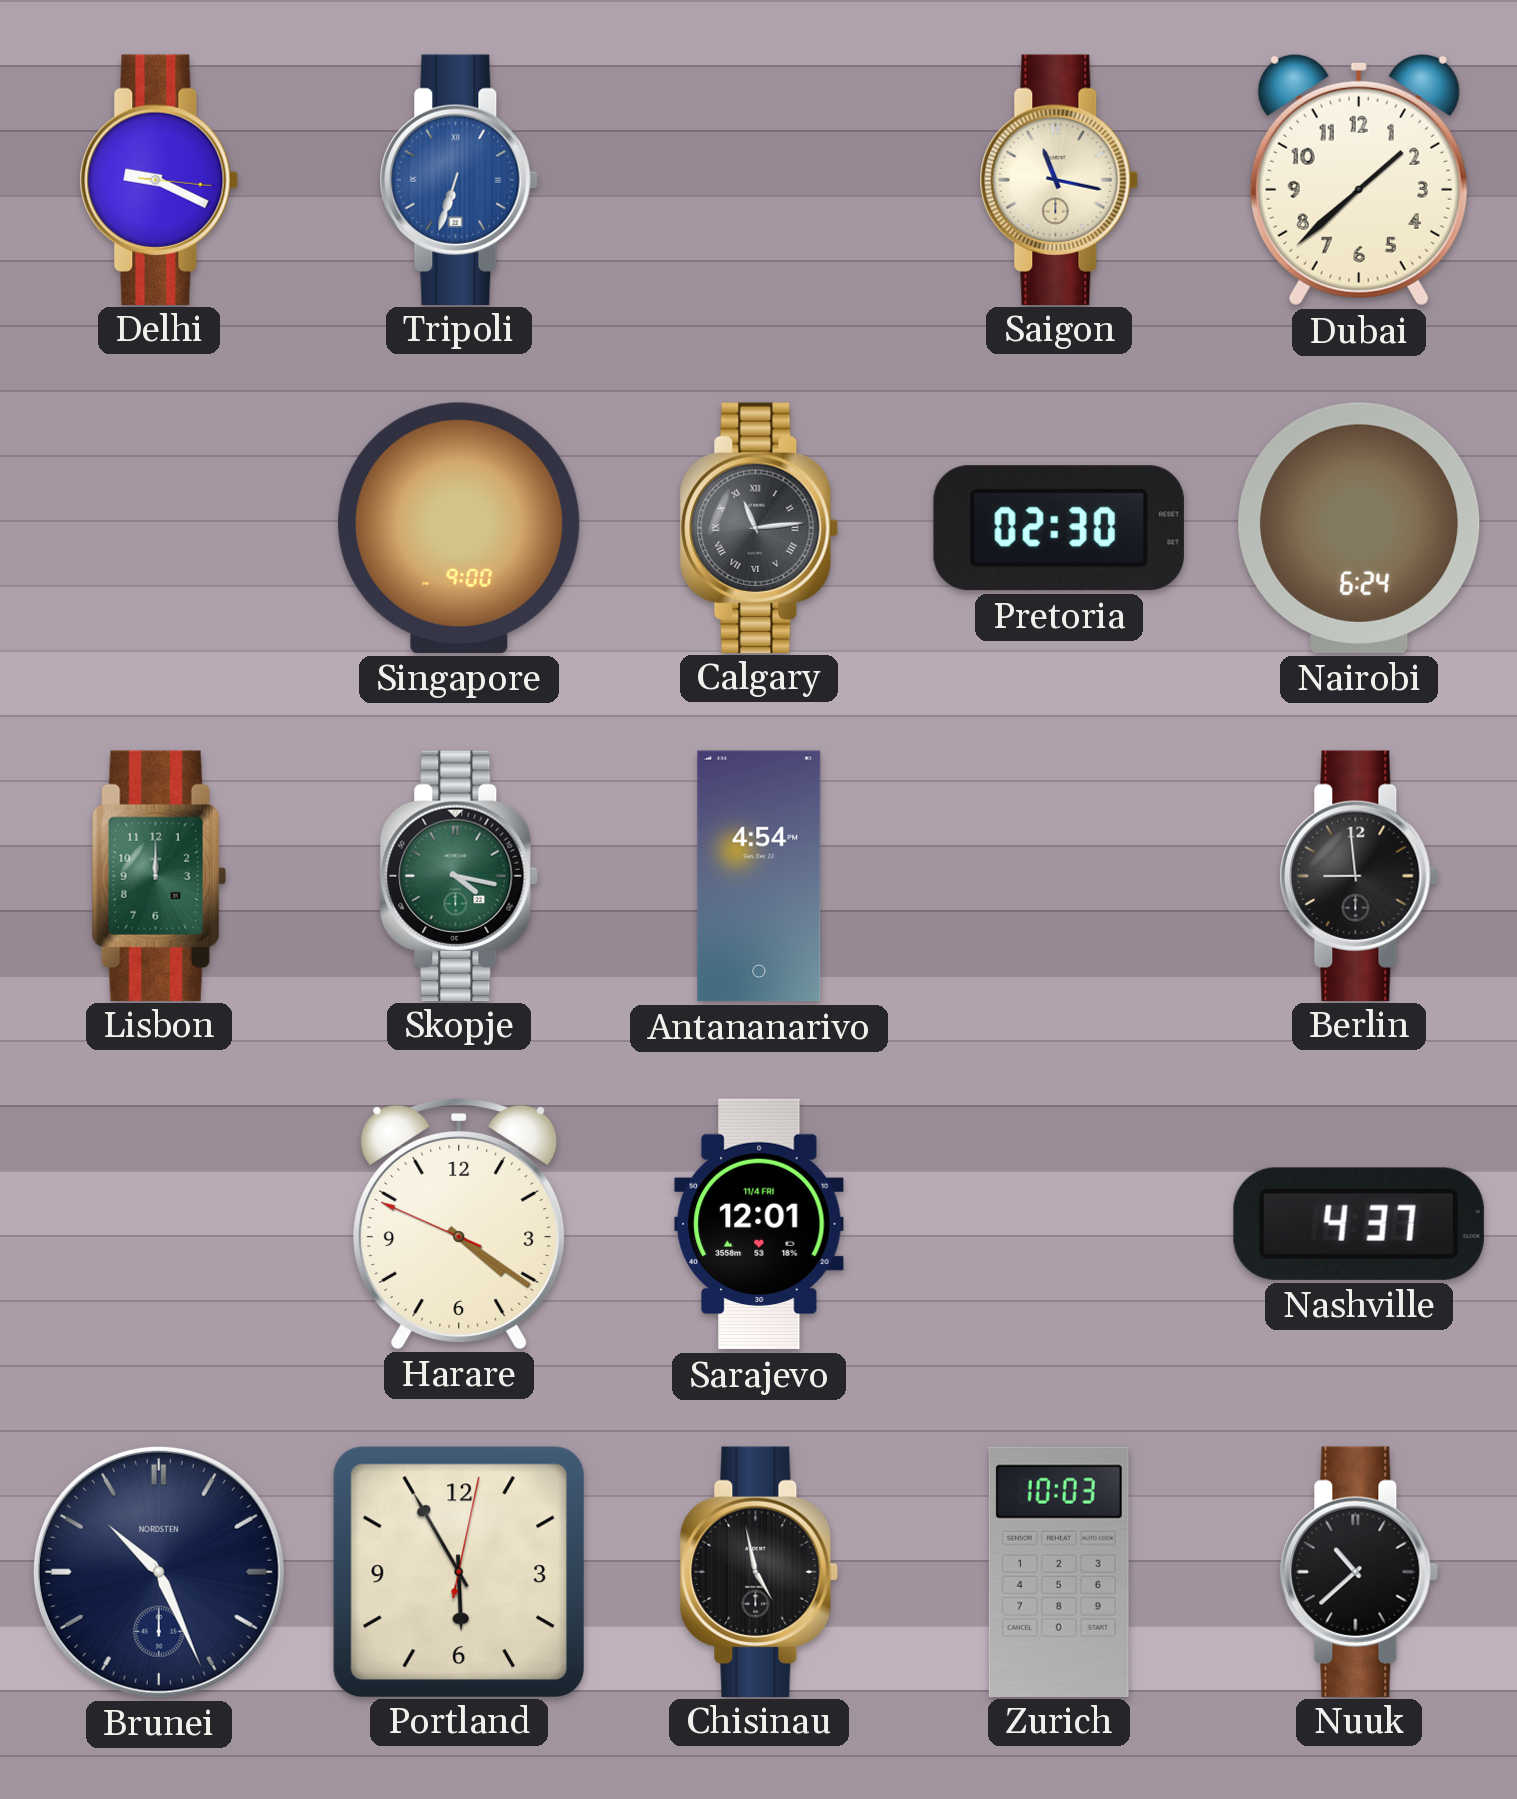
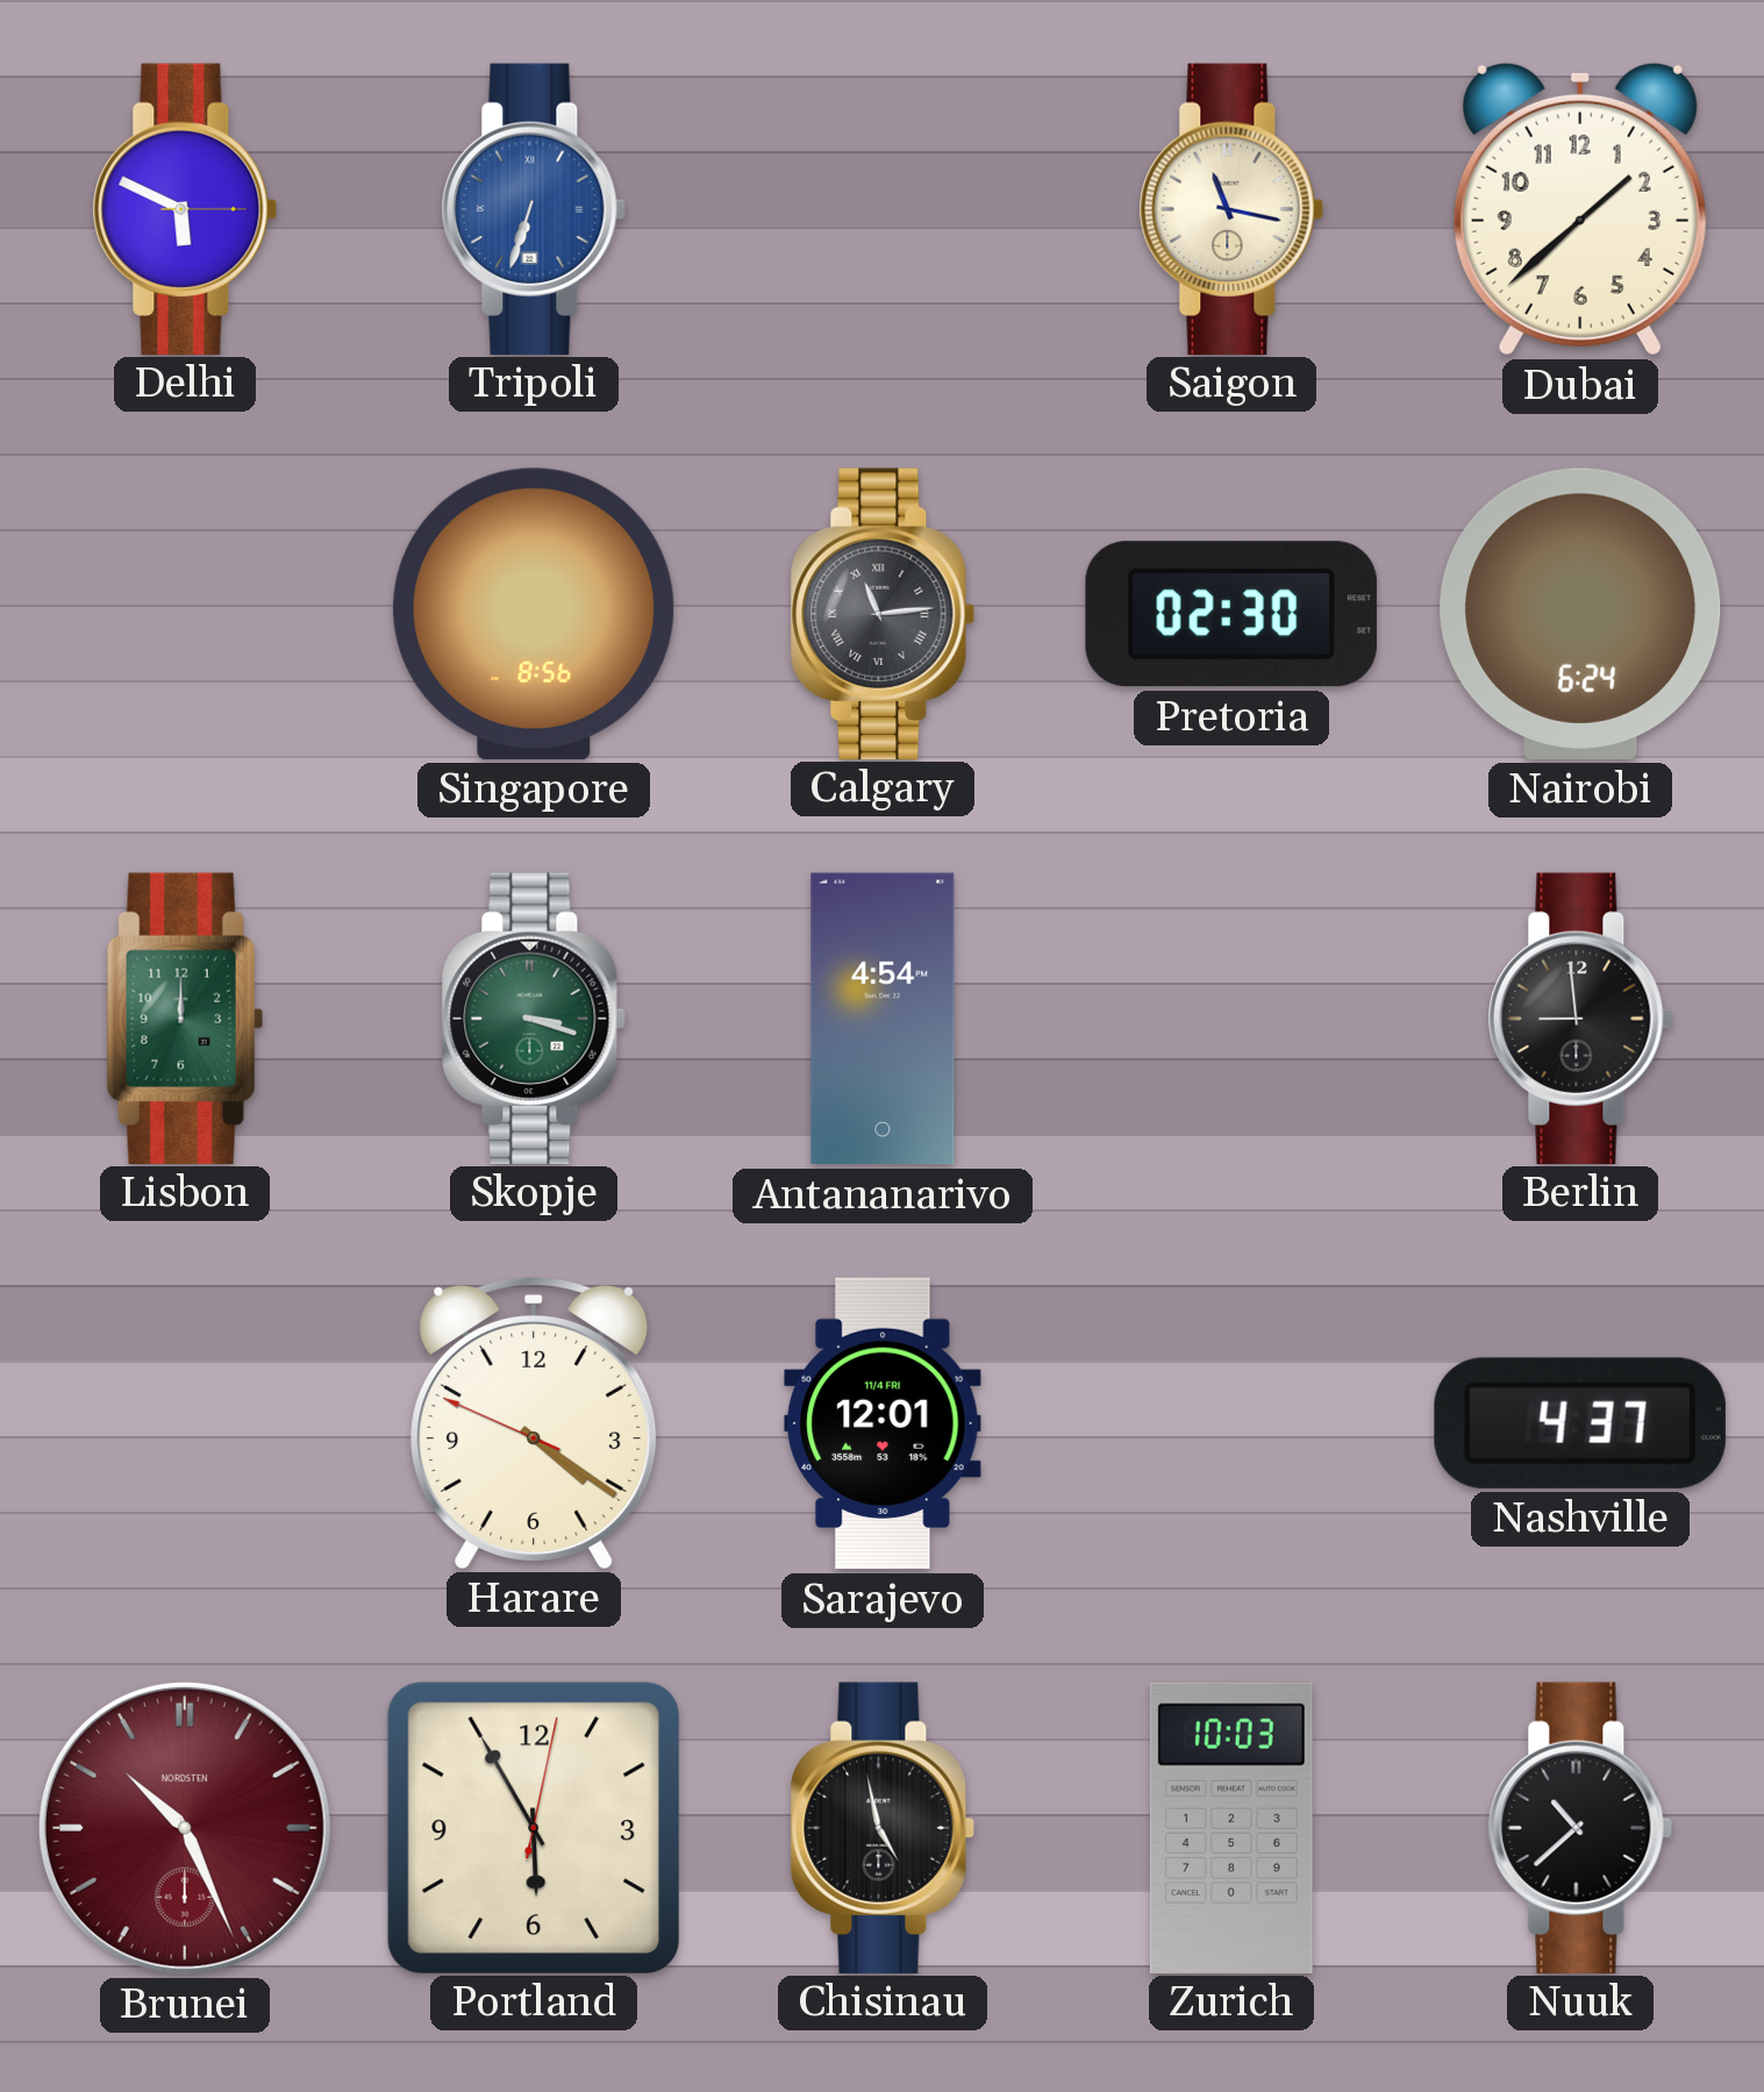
Delhi: 9:19 -> 5:49 (185, 208)
Singapore: 9:00 -> 8:56 (534, 614)
Skopje: 4:17 -> 3:18 (534, 1018)
Brunei dial: navy -> burgundy (185, 1828)
